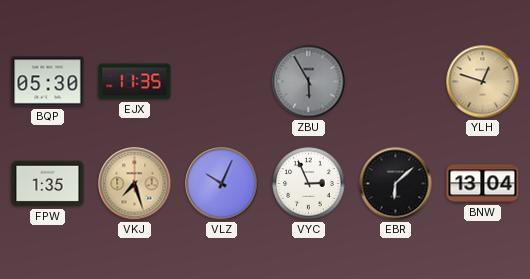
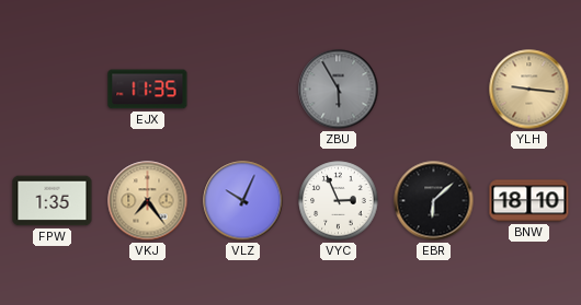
BQP: 05:30 -> none (48, 82)
YLH: 12:48 -> 9:16 (529, 90)
VKJ: 7:27 -> 7:24 (148, 201)
BNW: 13:04 -> 18:10 (529, 201)
